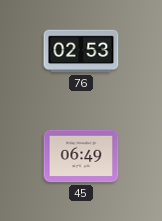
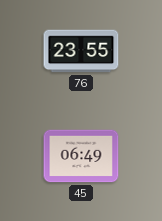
76: 02:53 -> 23:55 (81, 51)
